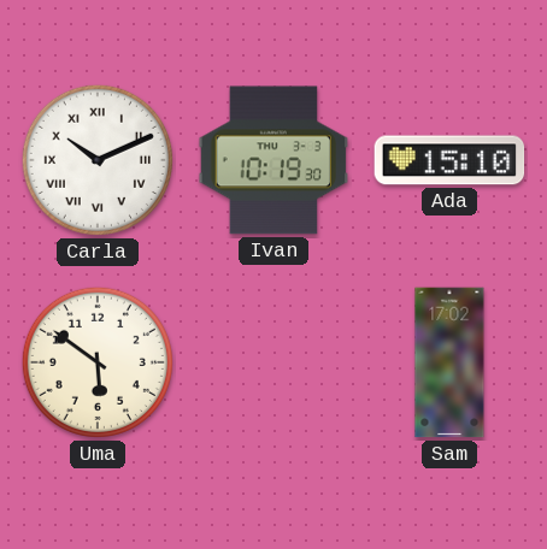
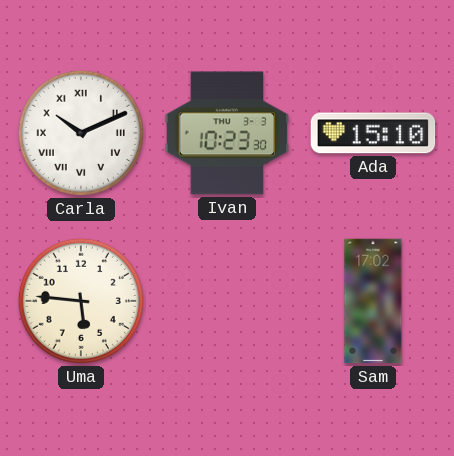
Ivan: 10:19 -> 10:23 (227, 133)
Uma: 5:51 -> 5:46 (81, 301)
